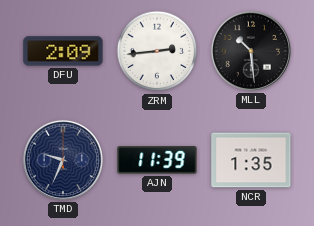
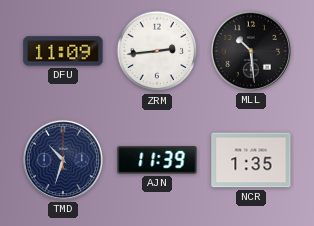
DFU: 2:09 -> 11:09 (63, 51)
TMD: 9:34 -> 10:33 (63, 160)
